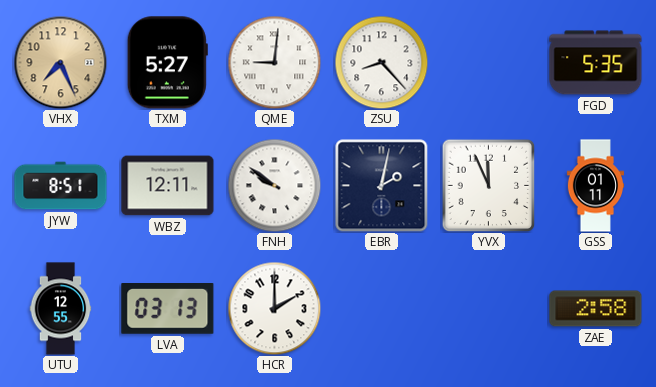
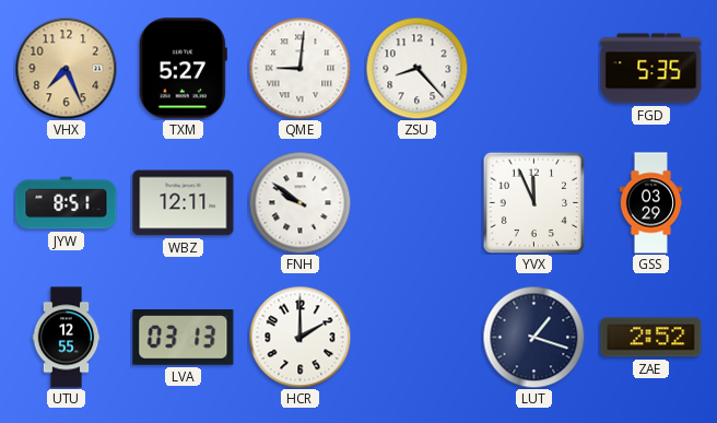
EBR: 2:02 -> none (381, 185)
GSS: 01:11 -> 03:29 (650, 203)
LUT: none -> 1:18 (533, 337)
ZAE: 2:58 -> 2:52 (651, 338)
